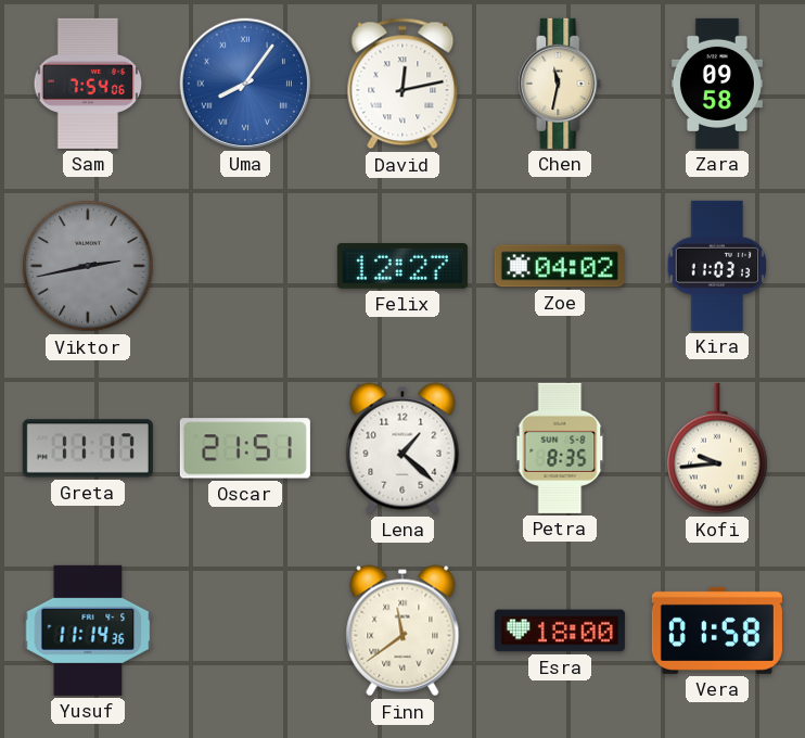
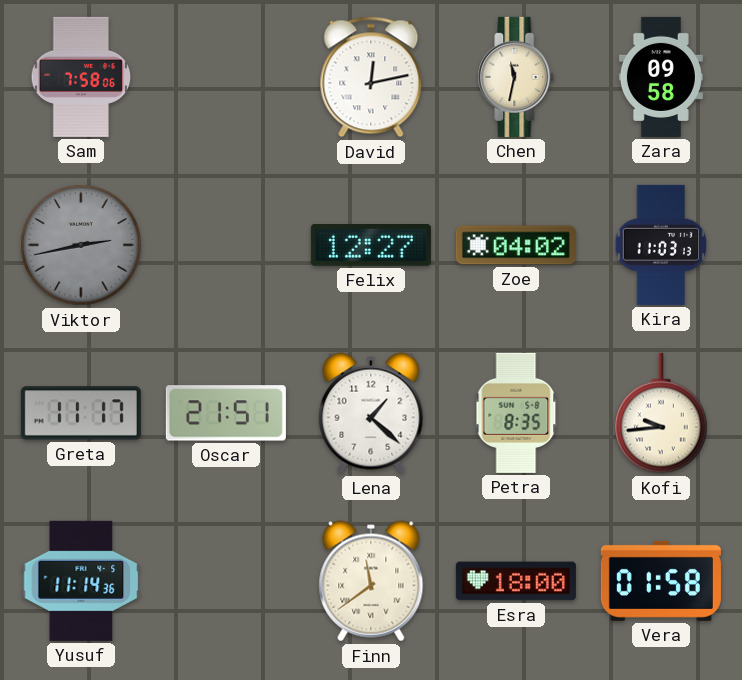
Sam: 7:54 -> 7:58 (81, 77)
Uma: 8:06 -> none (245, 84)
